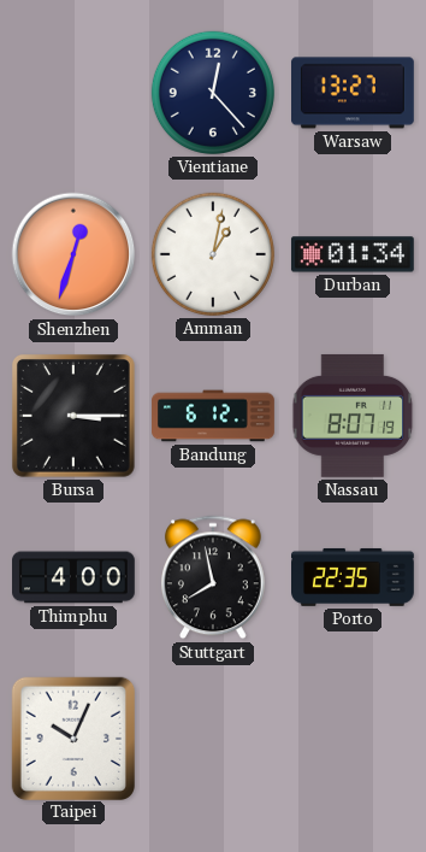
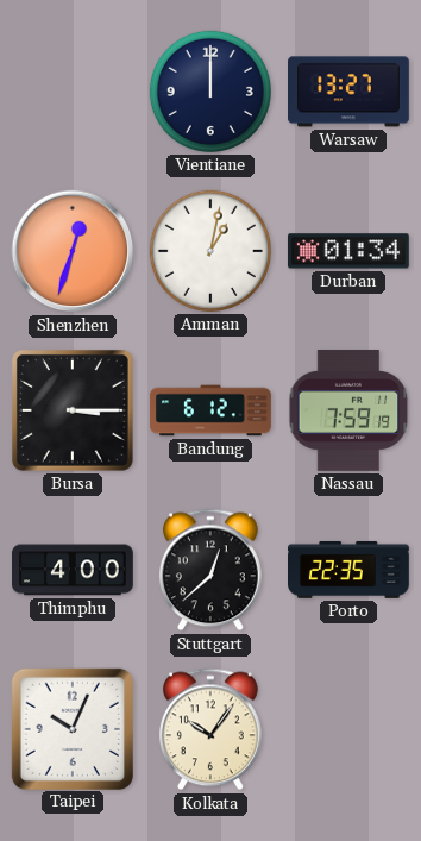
Vientiane: 12:23 -> 12:00 (211, 92)
Nassau: 8:07 -> 7:59 (348, 410)
Stuttgart: 7:58 -> 12:38 (211, 570)
Kolkata: none -> 10:06 (211, 729)
